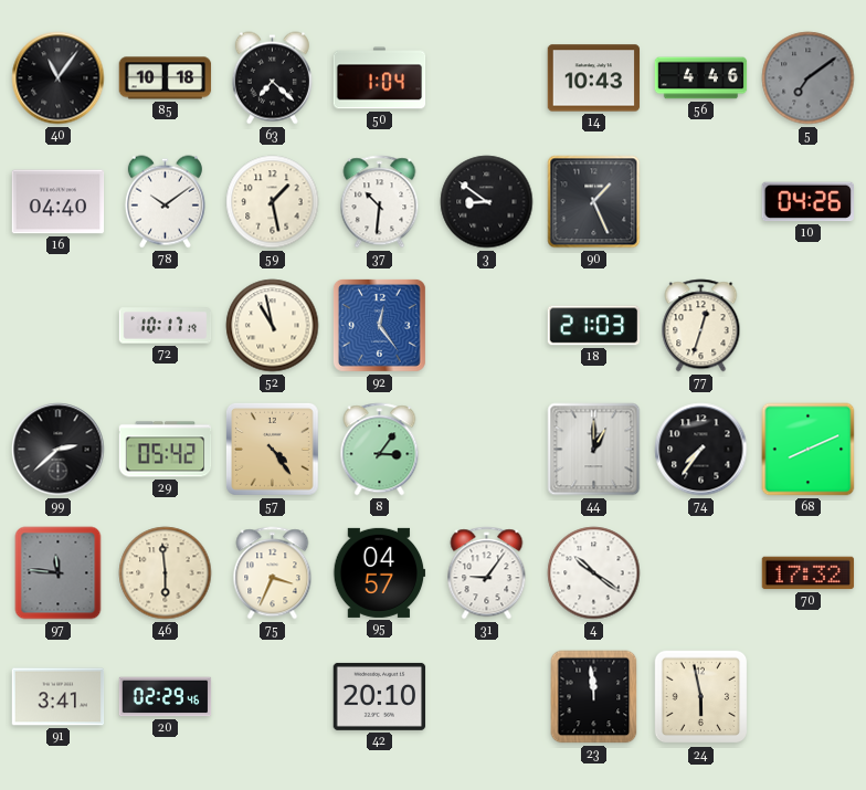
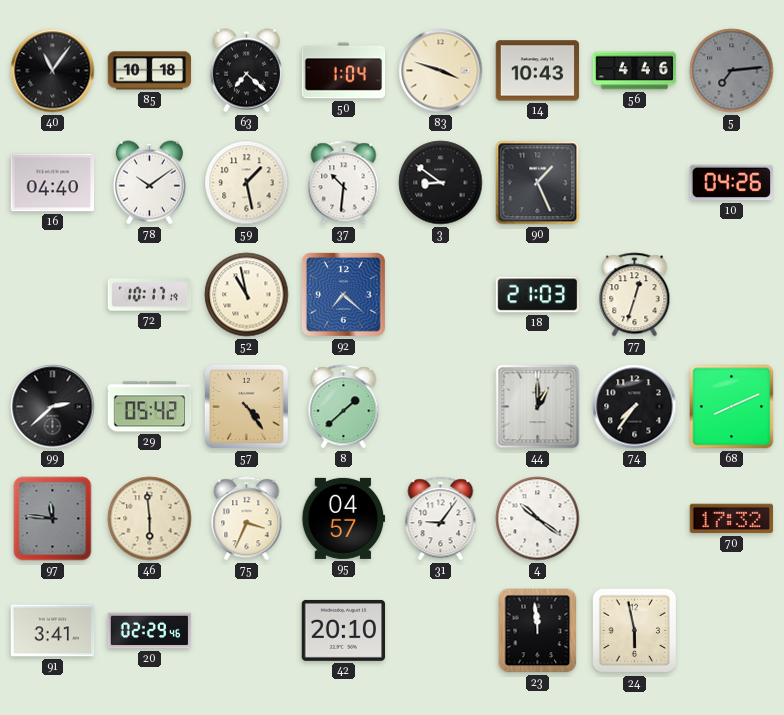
83: none -> 3:48 (441, 71)
5: 7:09 -> 7:14 (732, 71)
92: 12:24 -> 7:22 (343, 294)
8: 3:06 -> 1:38 (344, 407)
